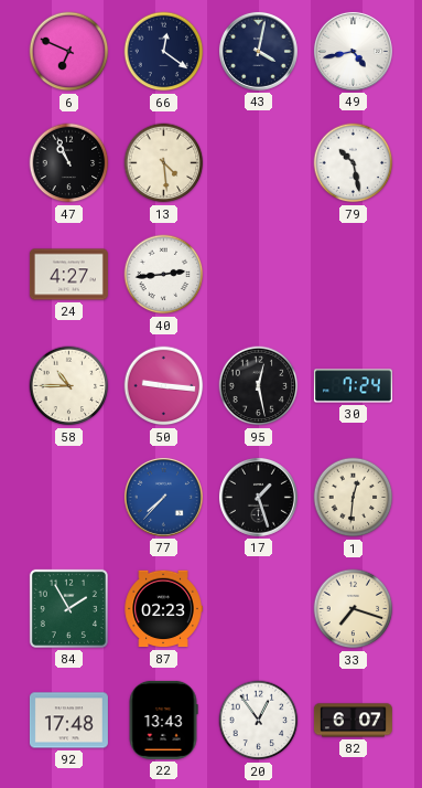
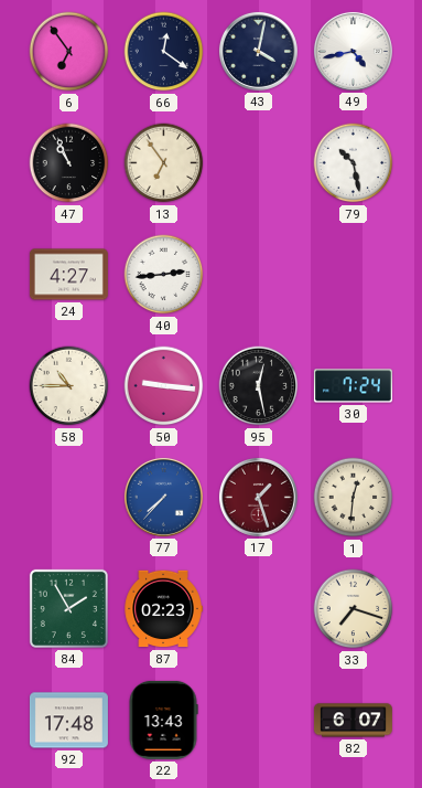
6: 6:49 -> 6:54 (69, 52)
13: 4:29 -> 6:54 (164, 163)
17 dial: black -> burgundy (258, 497)
20: 12:54 -> none (259, 721)
